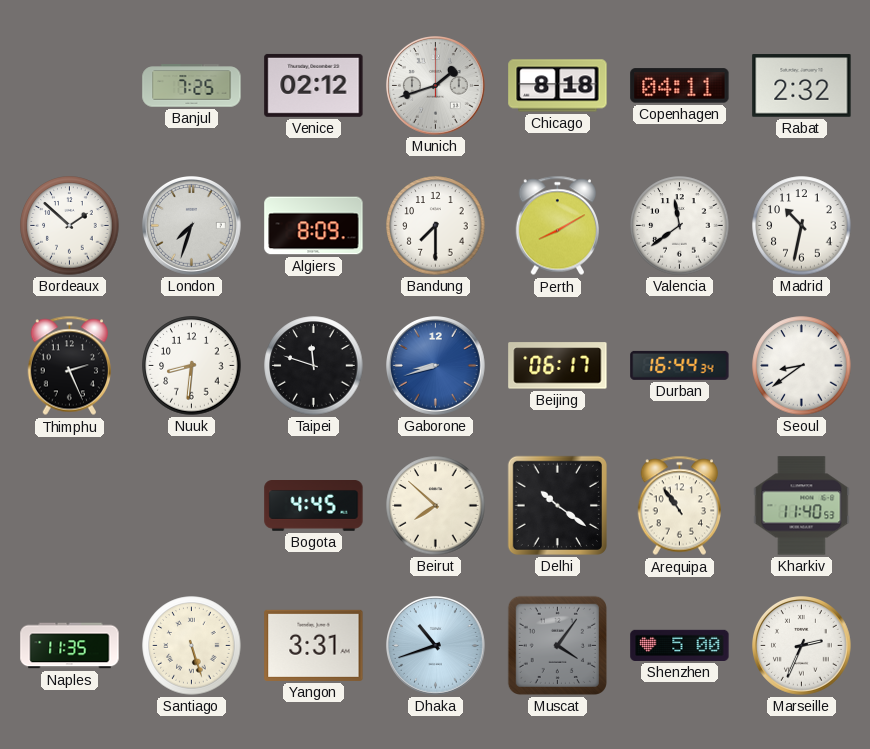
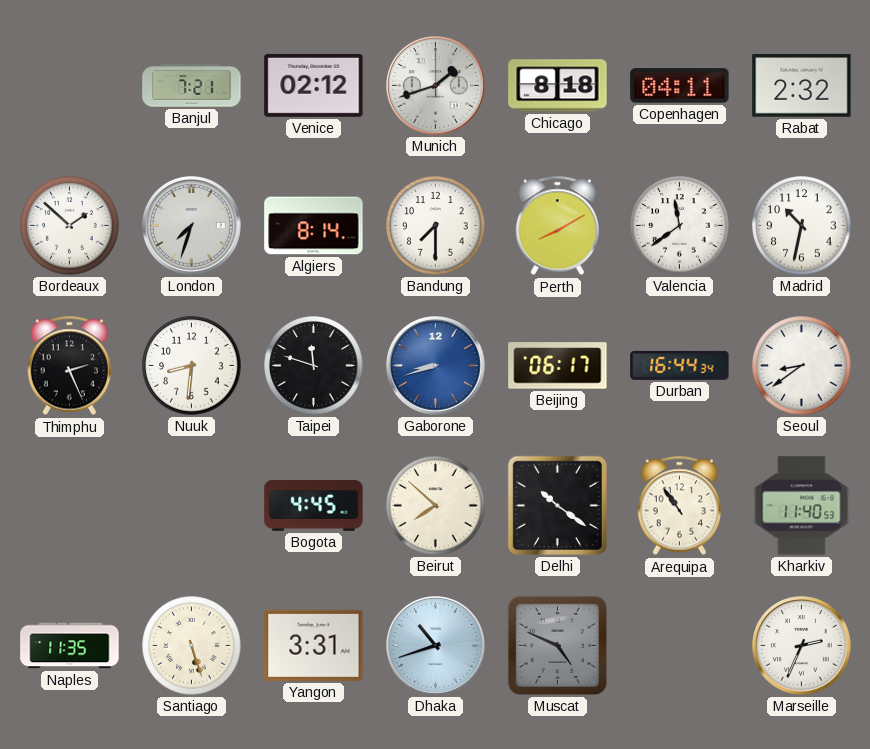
Banjul: 7:25 -> 7:21 (192, 86)
Algiers: 8:09 -> 8:14 (314, 226)
Muscat: 4:06 -> 4:49 (557, 645)
Shenzhen: 5:00 -> none (680, 645)
